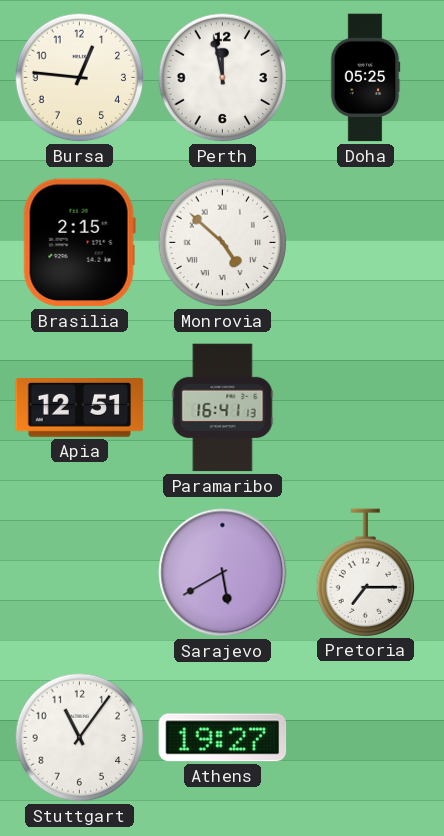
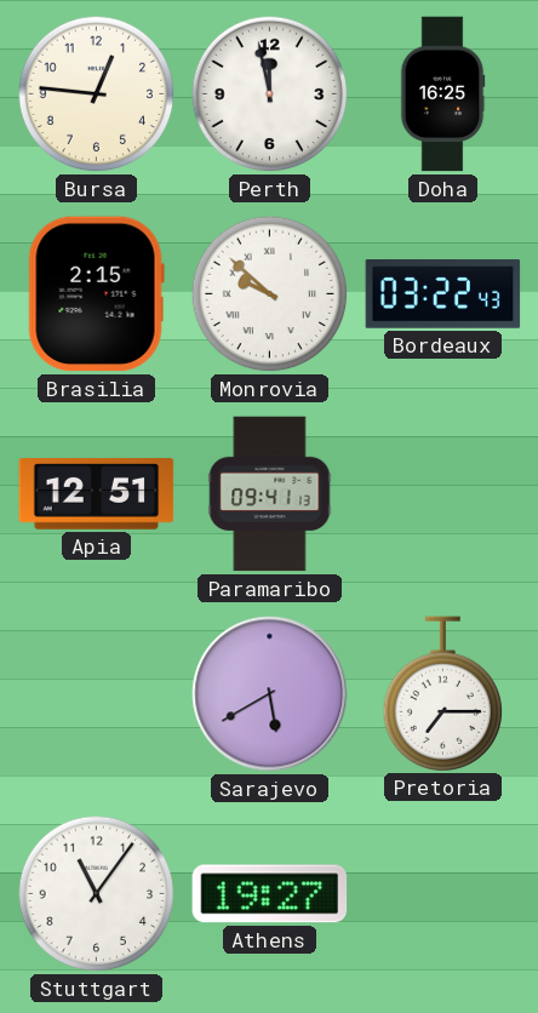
Doha: 05:25 -> 16:25 (442, 95)
Monrovia: 4:52 -> 9:52 (270, 294)
Bordeaux: none -> 03:22 (443, 294)
Paramaribo: 16:41 -> 09:41 (270, 494)
